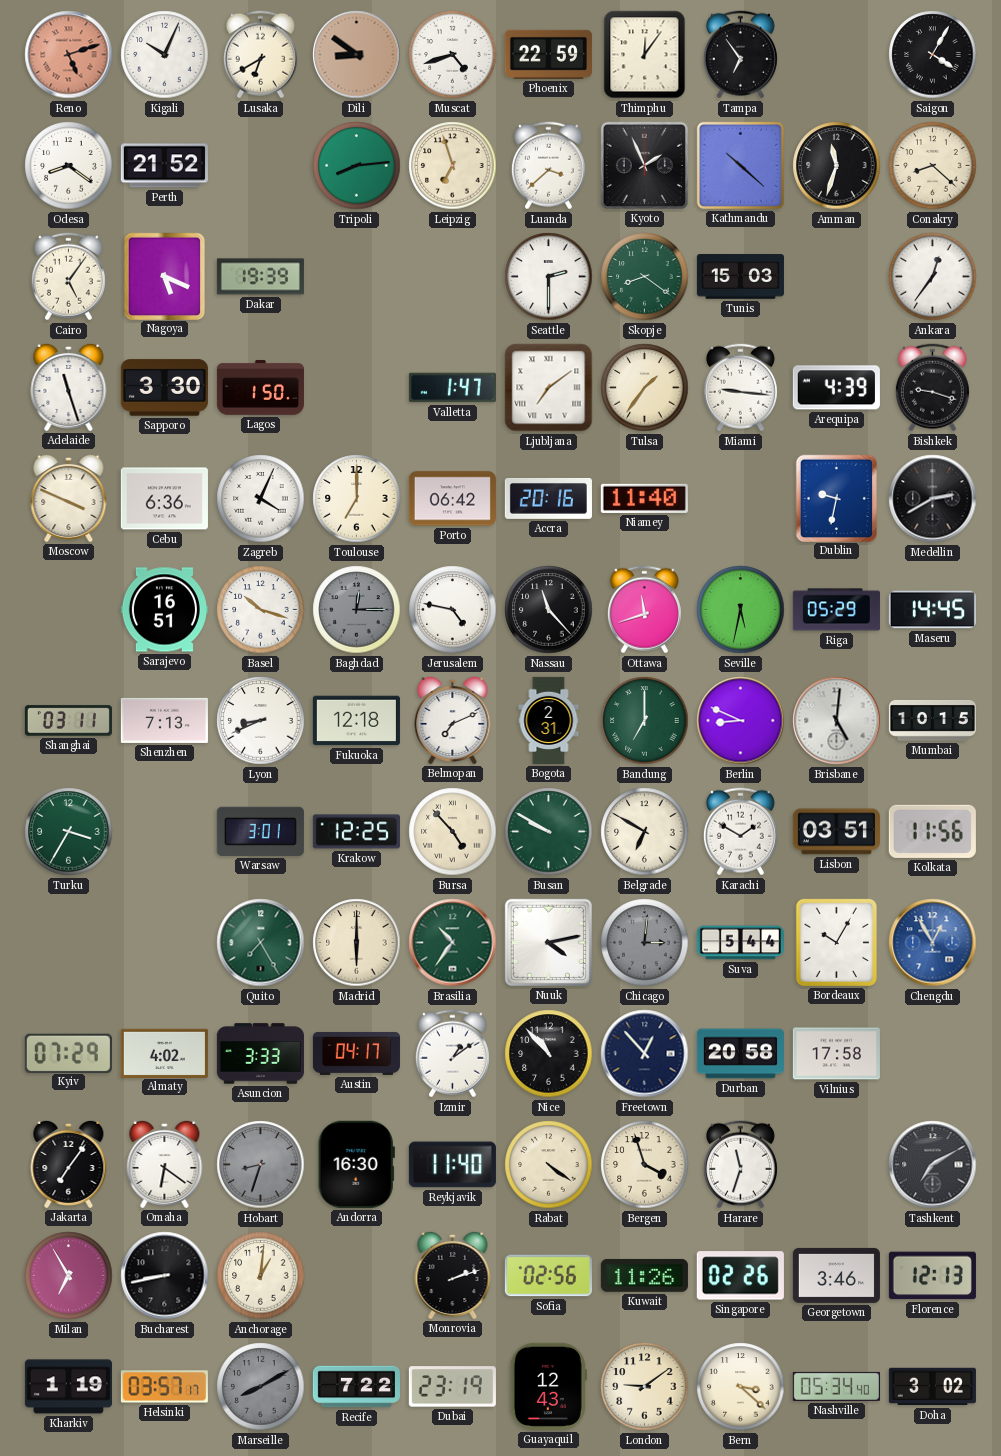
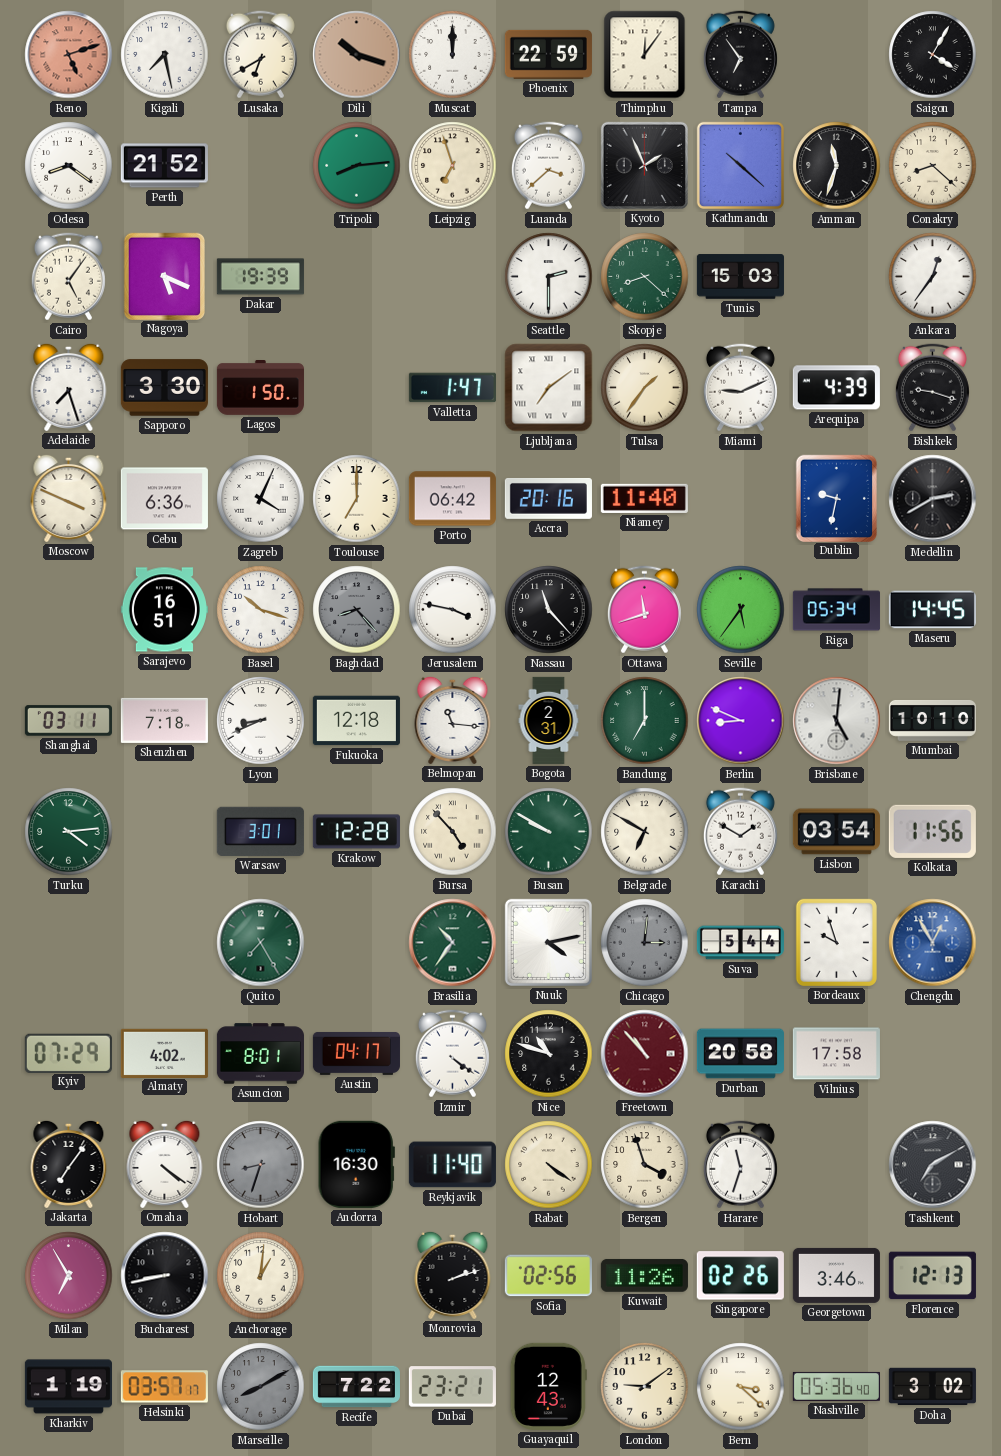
Kigali: 10:04 -> 7:28 (165, 55)
Dili: 8:51 -> 10:18 (357, 55)
Muscat: 4:42 -> 12:00 (453, 55)
Skopje: 8:21 -> 8:22 (645, 277)
Adelaide: 11:27 -> 7:27 (69, 387)
Miami: 9:16 -> 9:11 (740, 388)
Baghdad: 12:15 -> 8:23 (357, 610)
Jerusalem: 4:47 -> 3:47 (453, 610)
Seville: 5:32 -> 5:36 (741, 610)
Riga: 05:29 -> 05:34 (836, 610)
Shenzhen: 7:13 -> 7:18 (164, 720)
Belmopan: 7:11 -> 11:16 (453, 720)
Mumbai: 10:15 -> 10:10 (932, 720)
Turku: 3:35 -> 4:14 (69, 832)
Krakow: 12:25 -> 12:28 (356, 832)
Lisbon: 03:51 -> 03:54 (836, 832)
Madrid: 6:00 -> none (357, 943)
Bordeaux: 10:05 -> 9:57 (836, 942)
Asuncion: 3:33 -> 8:01 (260, 1054)
Izmir: 1:09 -> 4:21 (452, 1054)
Nice: 10:53 -> 10:48 (549, 1054)
Freetown: 12:53 -> 10:53 (645, 1054)
Freetown dial: navy -> burgundy (645, 1054)
Omaha: 6:21 -> 4:21 (165, 1164)
Dubai: 23:19 -> 23:21 (452, 1387)
Nashville: 05:34 -> 05:36 (836, 1386)
